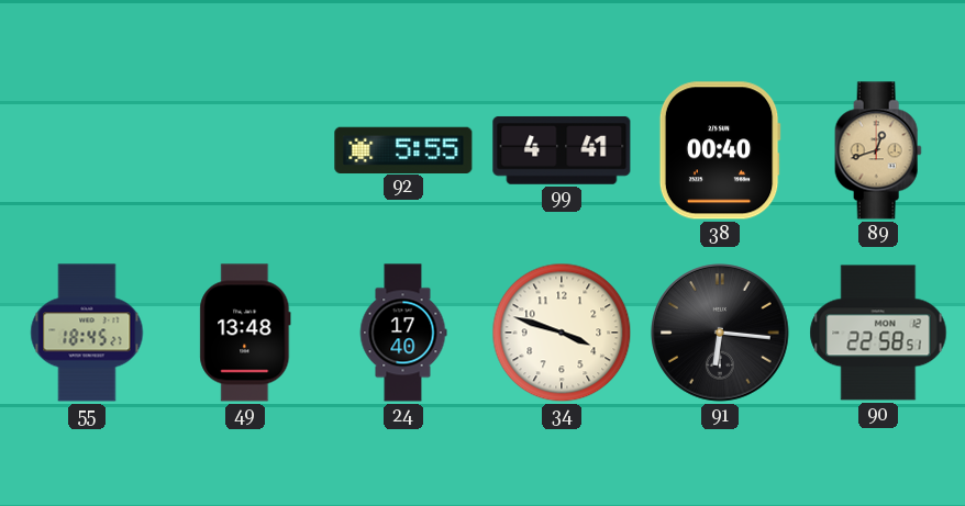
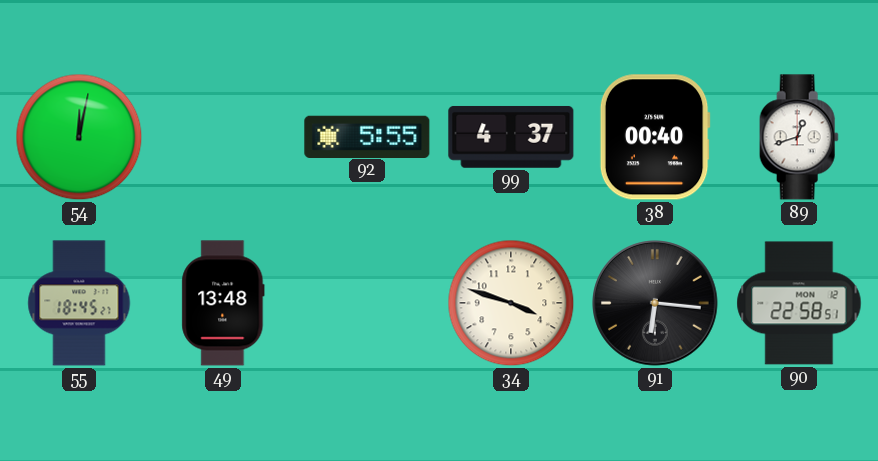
54: none -> 12:02 (79, 137)
99: 4:41 -> 4:37 (511, 137)
89 dial: champagne -> white (799, 137)
24: 17:40 -> none (403, 333)
